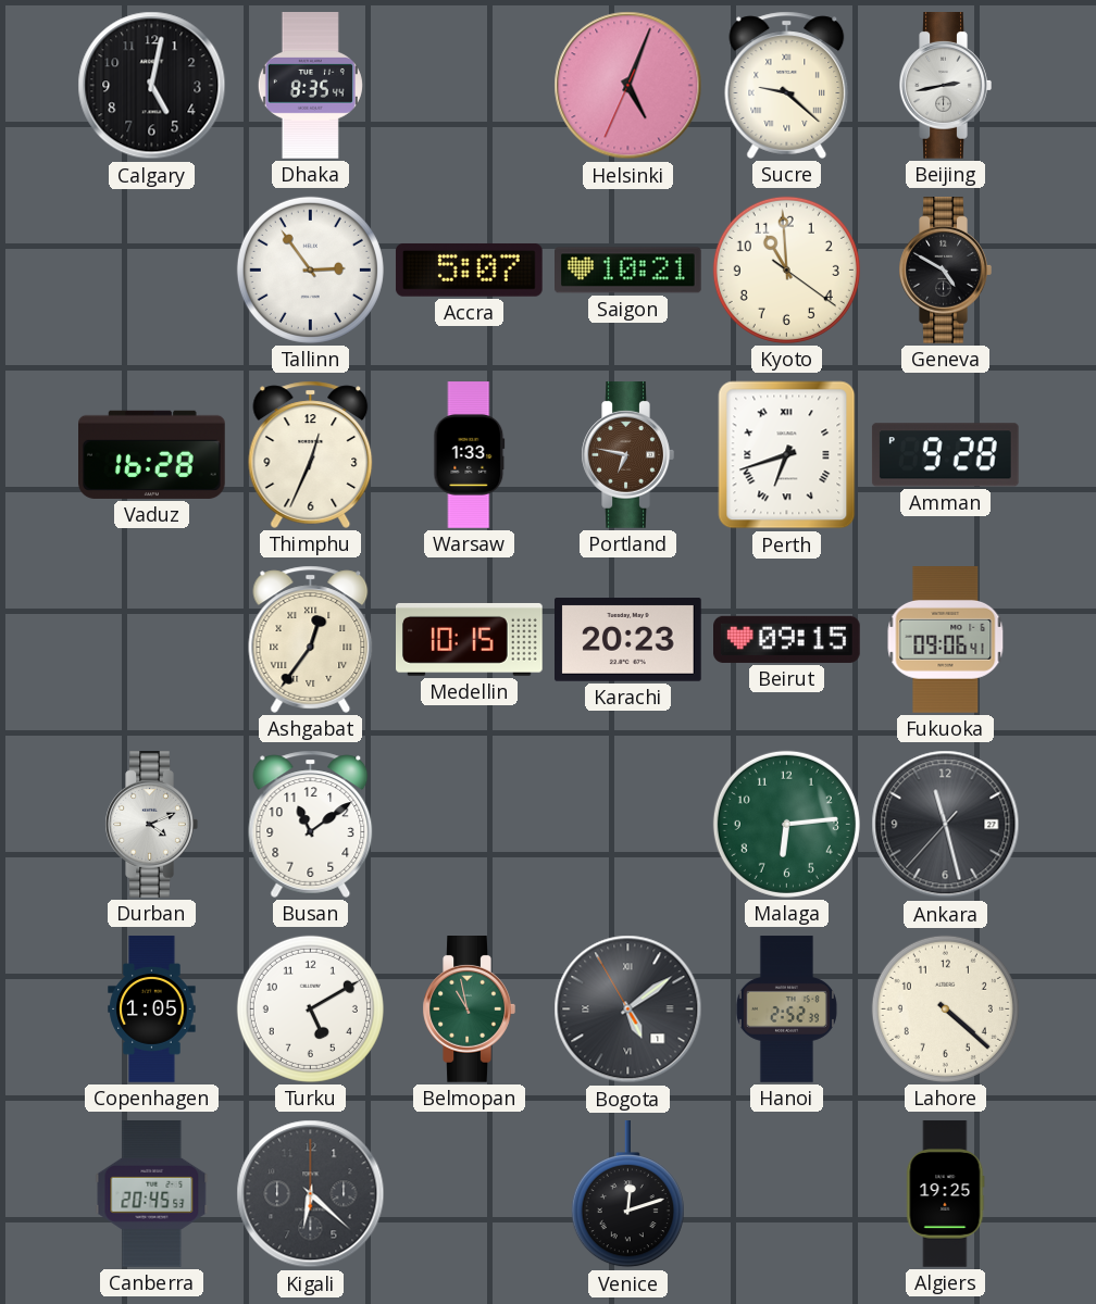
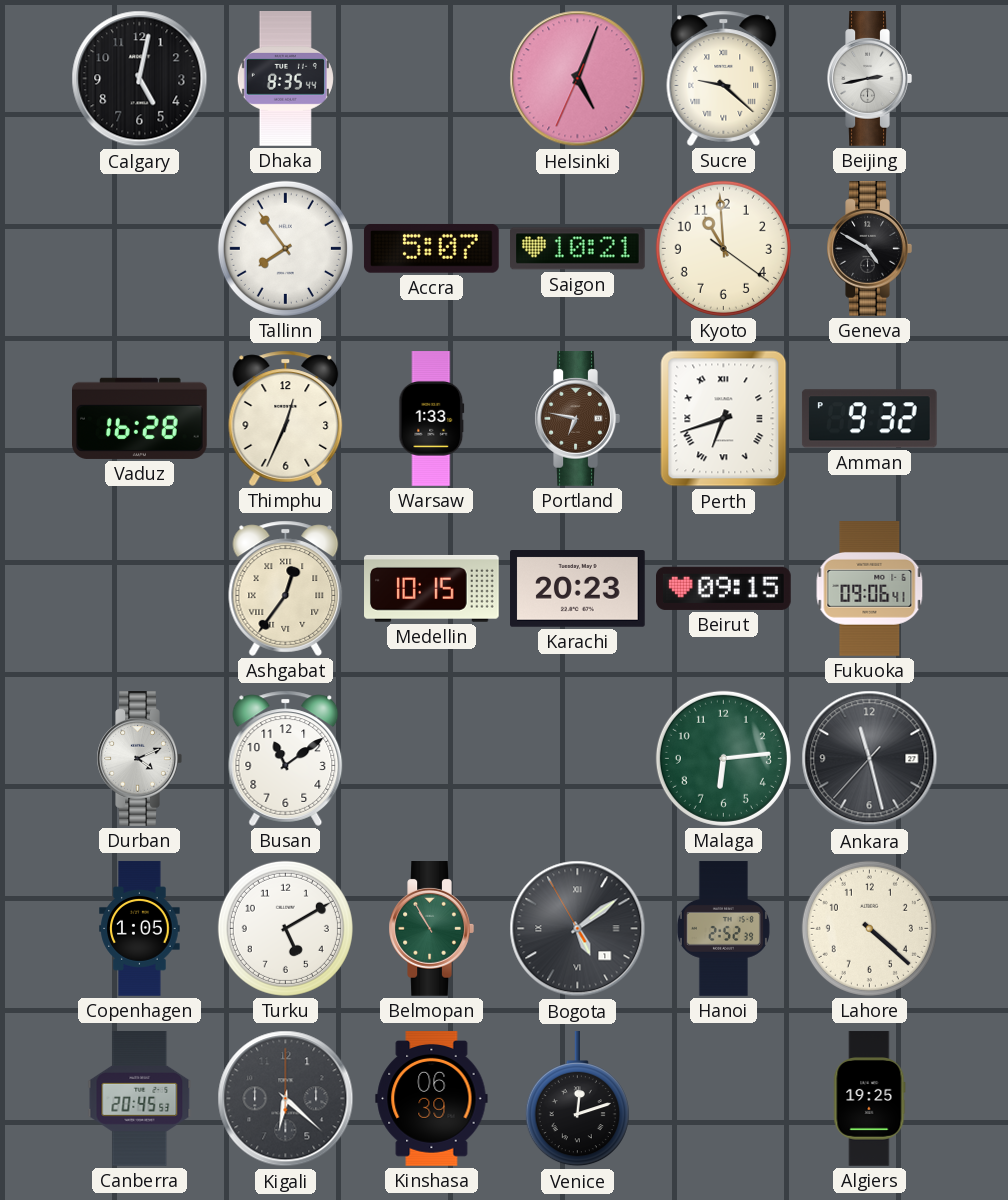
Tallinn: 2:54 -> 7:54 (285, 248)
Amman: 9:28 -> 9:32 (869, 419)
Belmopan: 10:58 -> 10:55 (431, 929)
Kinshasa: none -> 06:39 (432, 1099)
